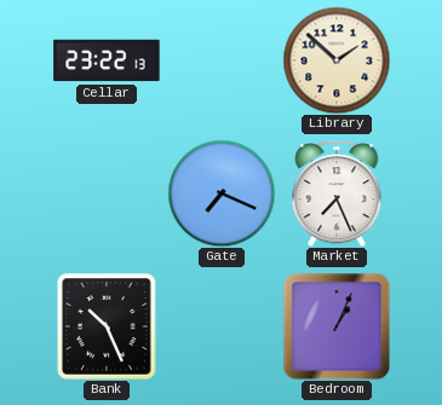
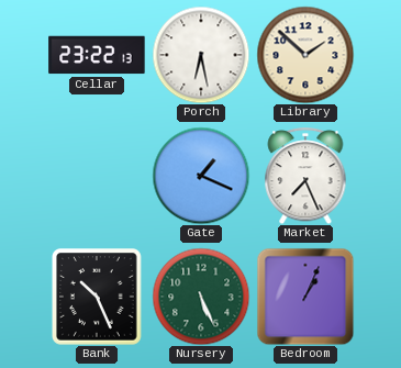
Porch: none -> 6:28 (201, 55)
Gate: 7:19 -> 1:19 (201, 176)
Nursery: none -> 5:26 (201, 297)
